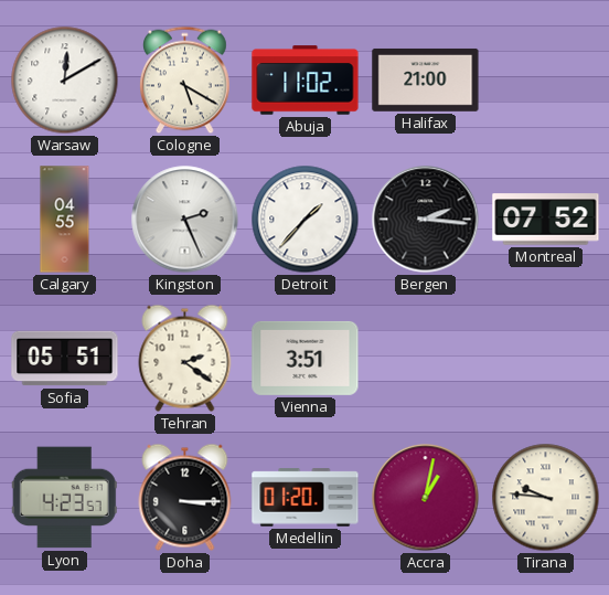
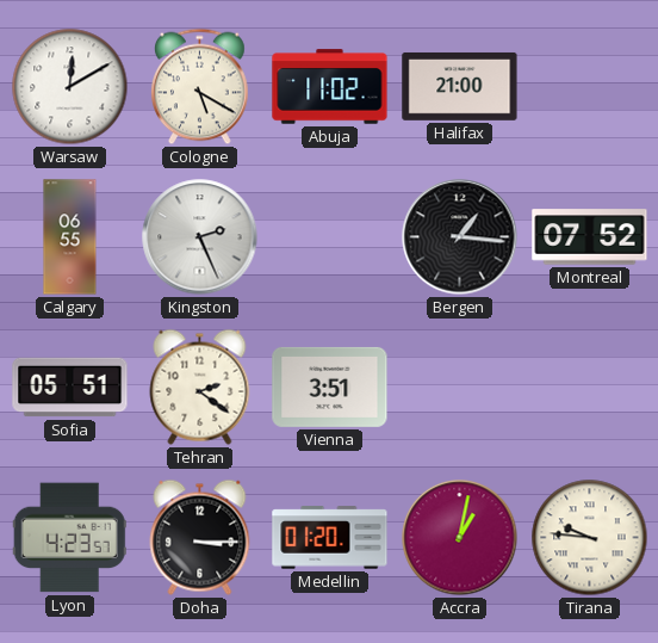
Calgary: 04:55 -> 06:55 (70, 237)
Detroit: 1:37 -> none (306, 220)
Bergen: 2:16 -> 1:16 (460, 237)
